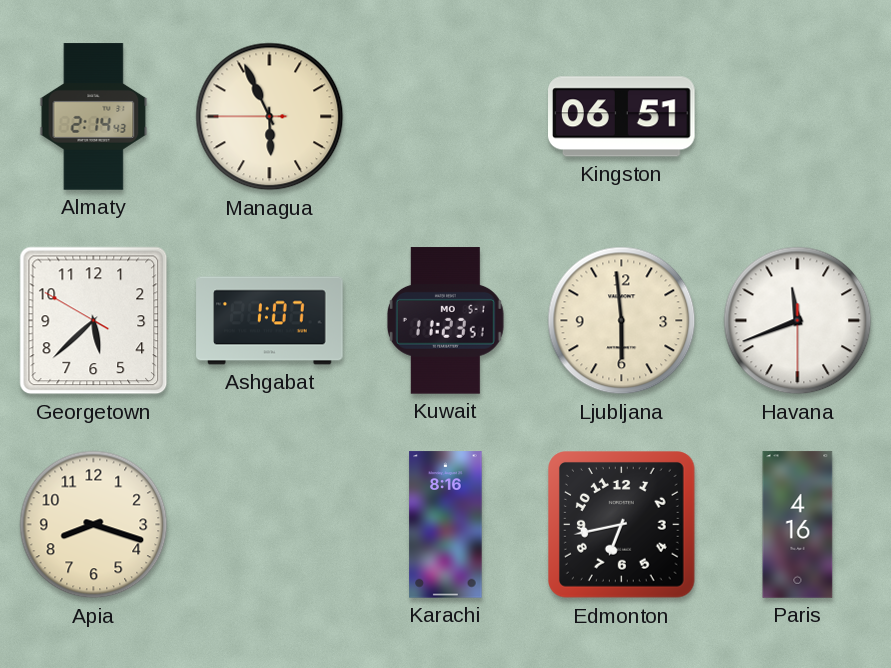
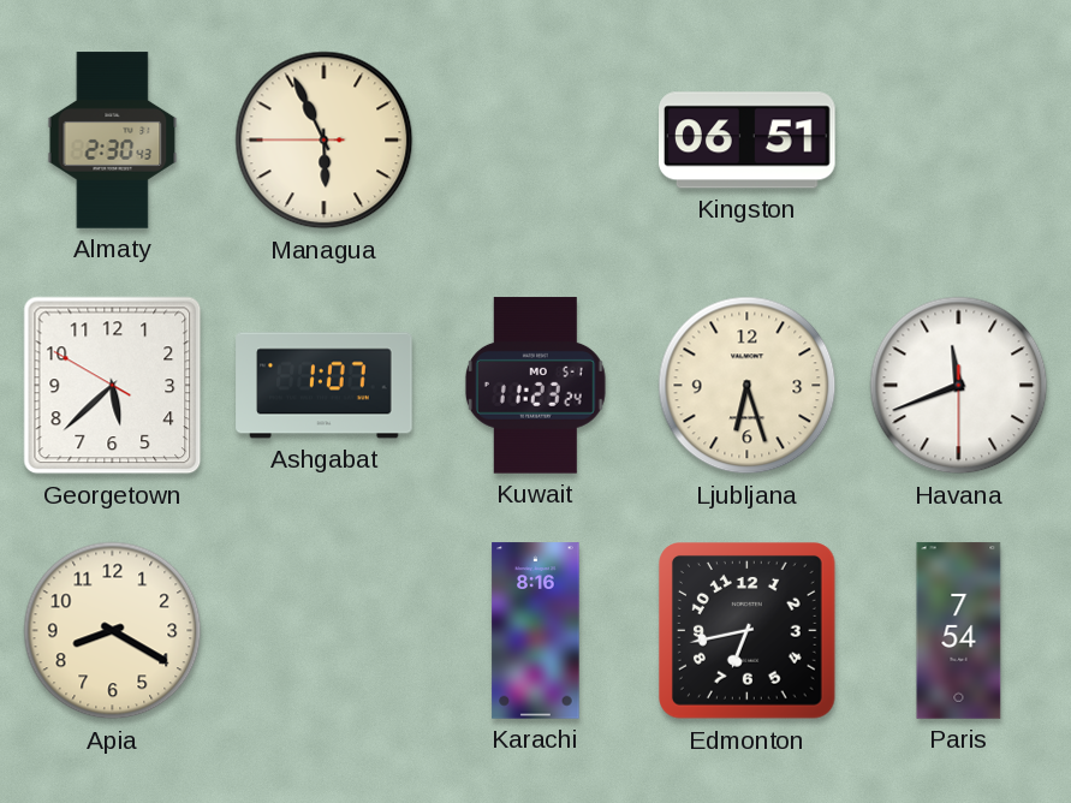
Almaty: 2:14 -> 2:30 (113, 141)
Kuwait: 11:23:51 -> 11:23:24 (535, 386)
Ljubljana: 5:59 -> 6:27 (748, 386)
Apia: 8:18 -> 8:20 (113, 631)
Paris: 4:16 -> 7:54 (959, 631)
